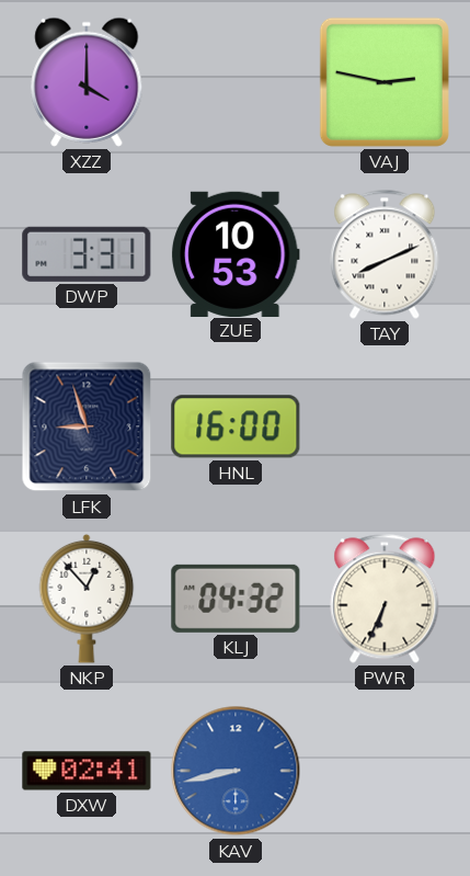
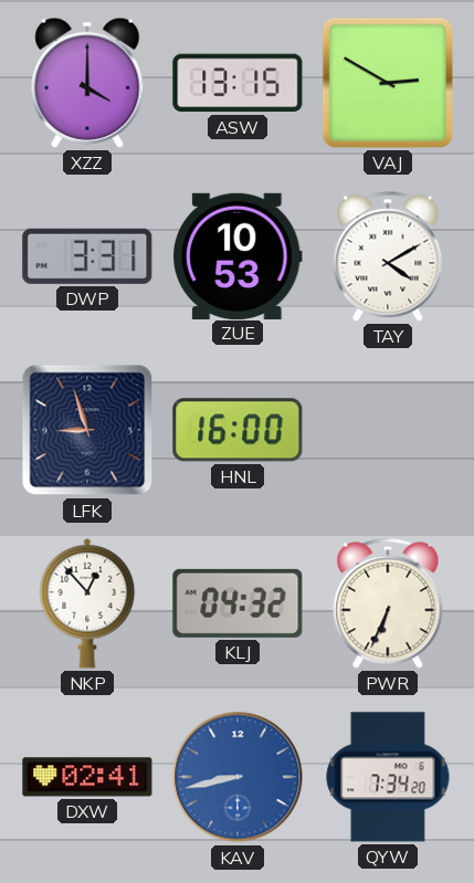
ASW: none -> 13:15 (238, 83)
VAJ: 2:47 -> 2:50 (388, 83)
TAY: 8:11 -> 4:10 (388, 256)
QYW: none -> 7:34 (388, 777)
